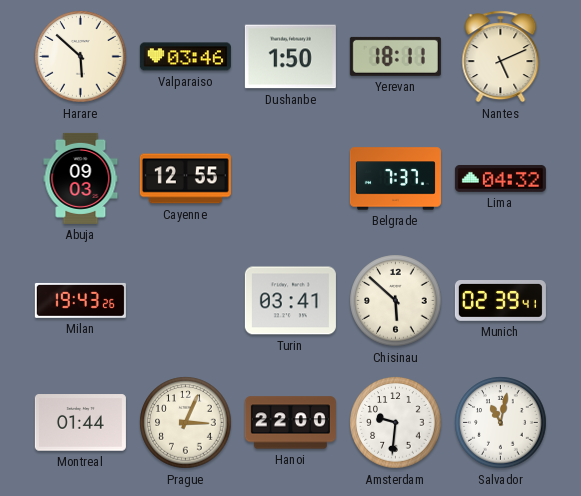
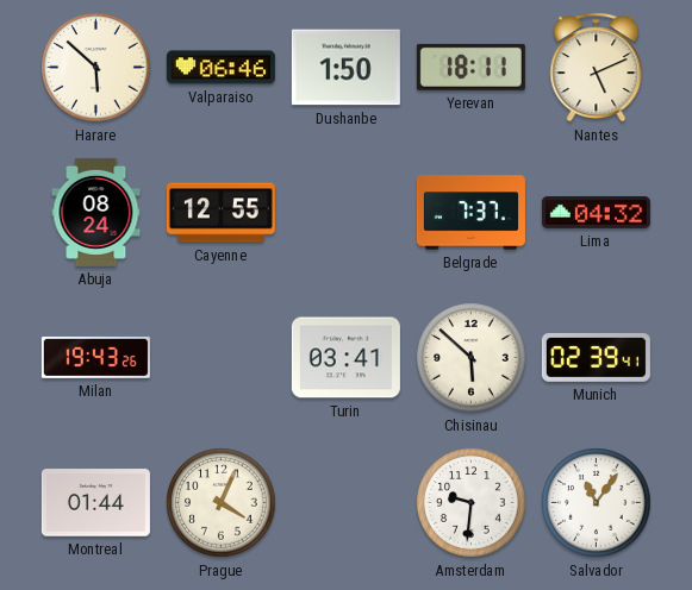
Valparaiso: 03:46 -> 06:46 (220, 68)
Abuja: 09:03 -> 08:24 (96, 212)
Prague: 3:04 -> 4:04 (222, 503)
Hanoi: 22:00 -> none (290, 423)
Salvador: 11:02 -> 11:06 (597, 503)
